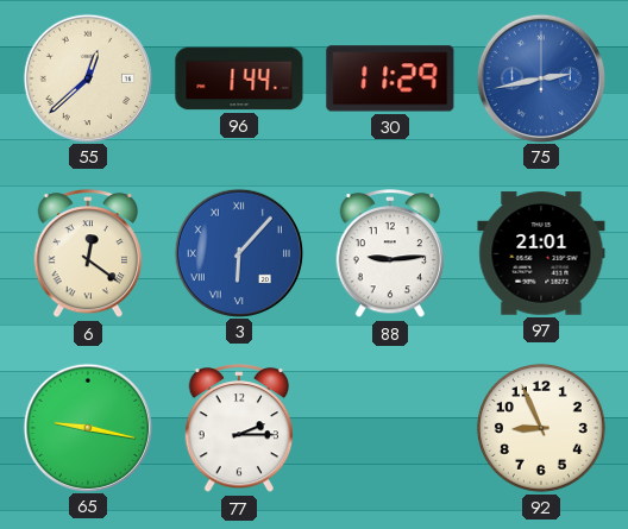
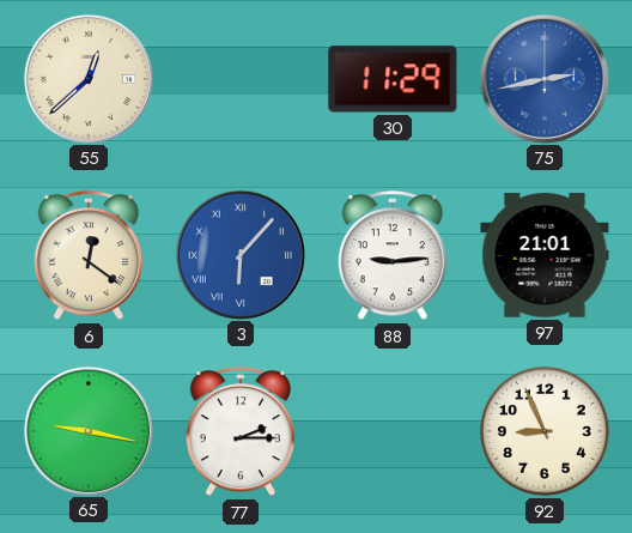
96: 1:44 -> none (239, 78)
